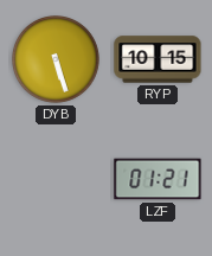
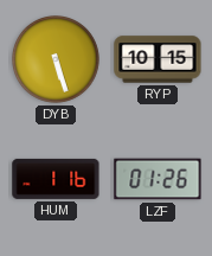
HUM: none -> 1:16 (56, 179)
LZF: 01:21 -> 01:26 (158, 179)
